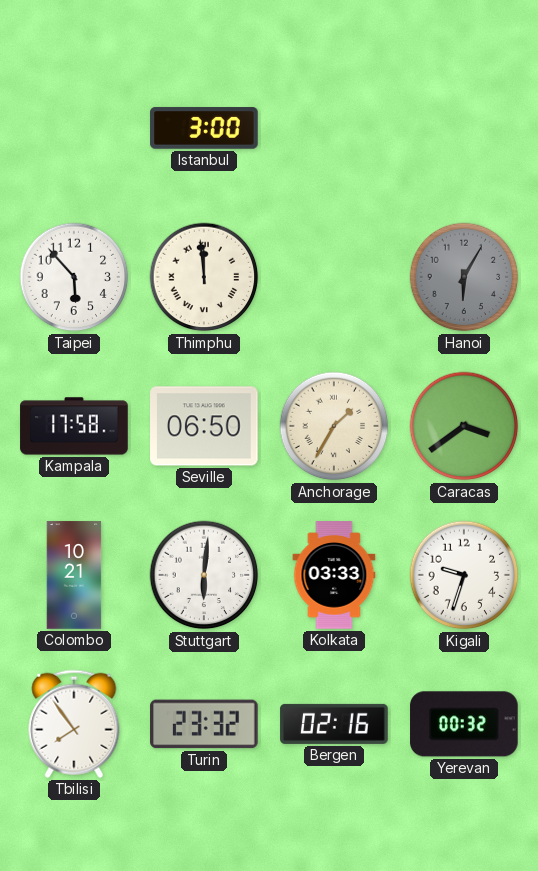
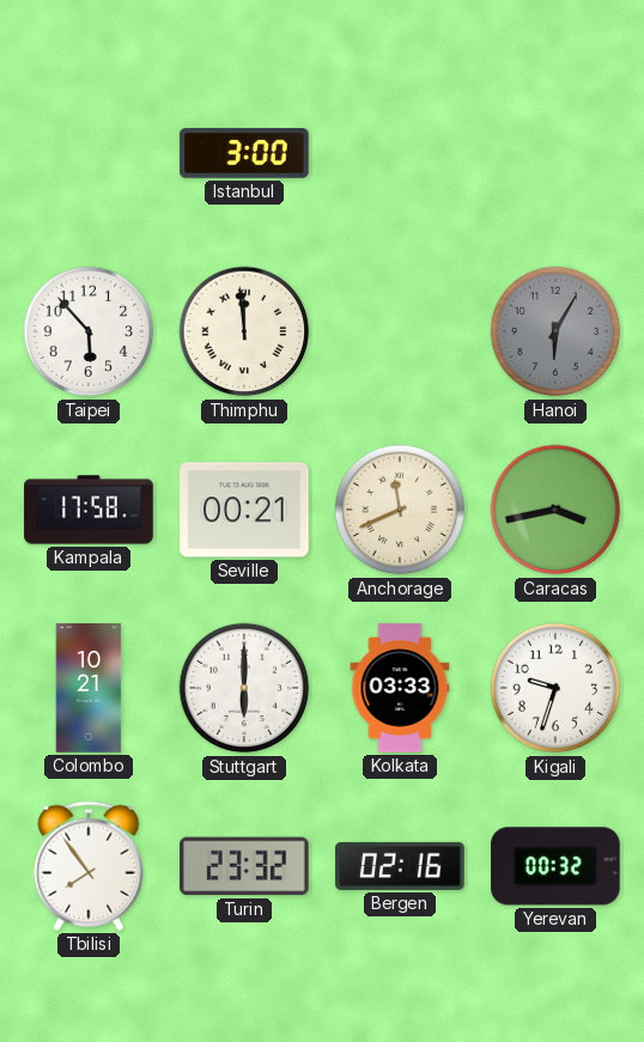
Seville: 06:50 -> 00:21 (244, 510)
Anchorage: 1:35 -> 11:41 (400, 510)
Caracas: 3:39 -> 3:43 (555, 510)
Stuttgart: 6:01 -> 6:00 (244, 688)
